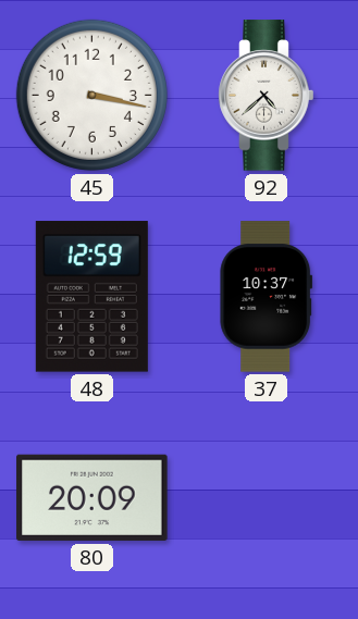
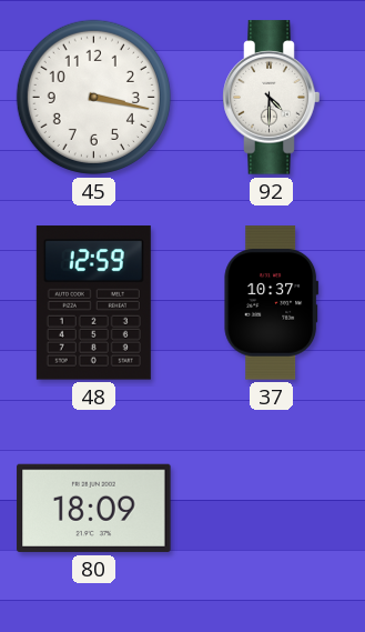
92: 4:38 -> 4:30 (272, 98)
80: 20:09 -> 18:09 (94, 508)
